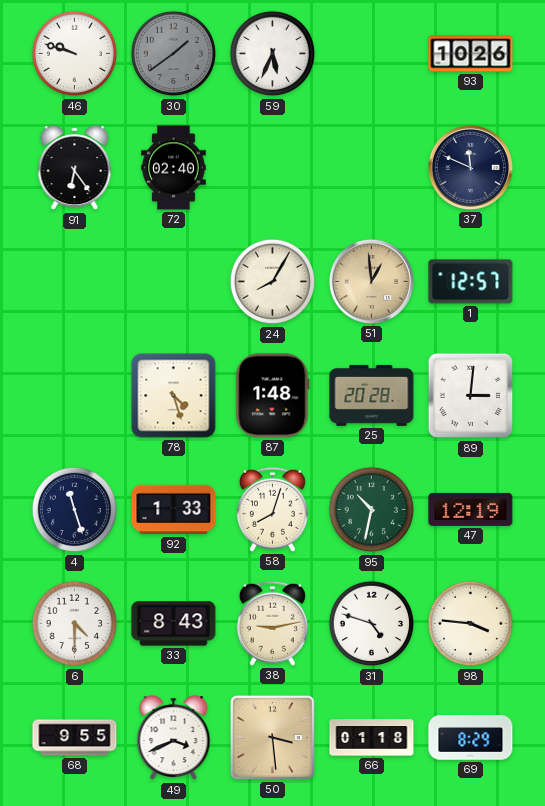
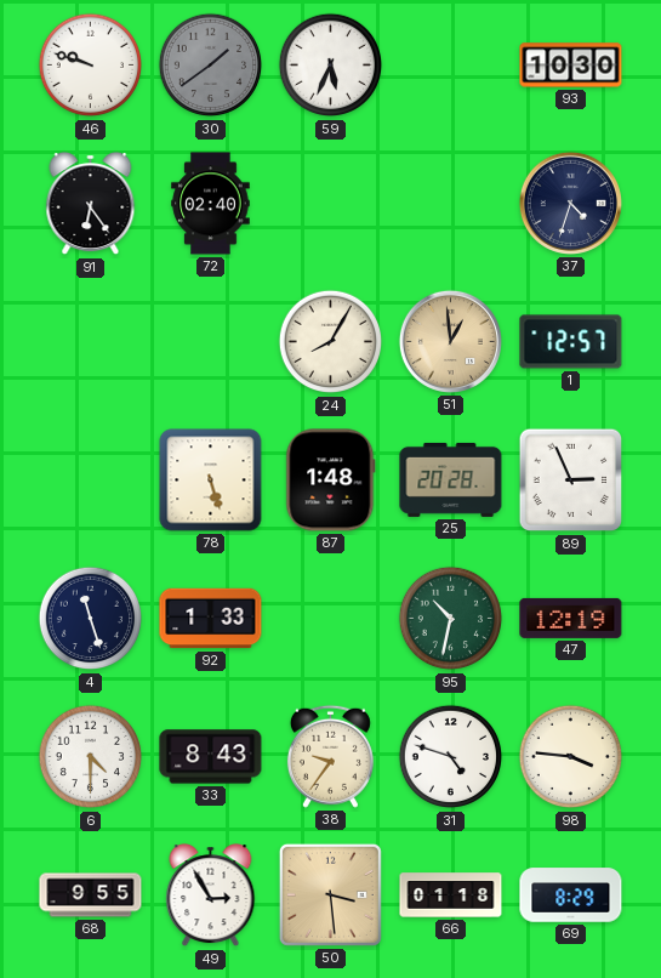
93: 10:26 -> 10:30 (571, 66)
37: 11:49 -> 4:33 (570, 203)
78: 4:27 -> 5:27 (211, 481)
89: 3:01 -> 2:56 (571, 481)
58: 8:03 -> none (272, 509)
38: 9:13 -> 9:36 (330, 756)
49: 3:41 -> 2:55 (211, 895)
